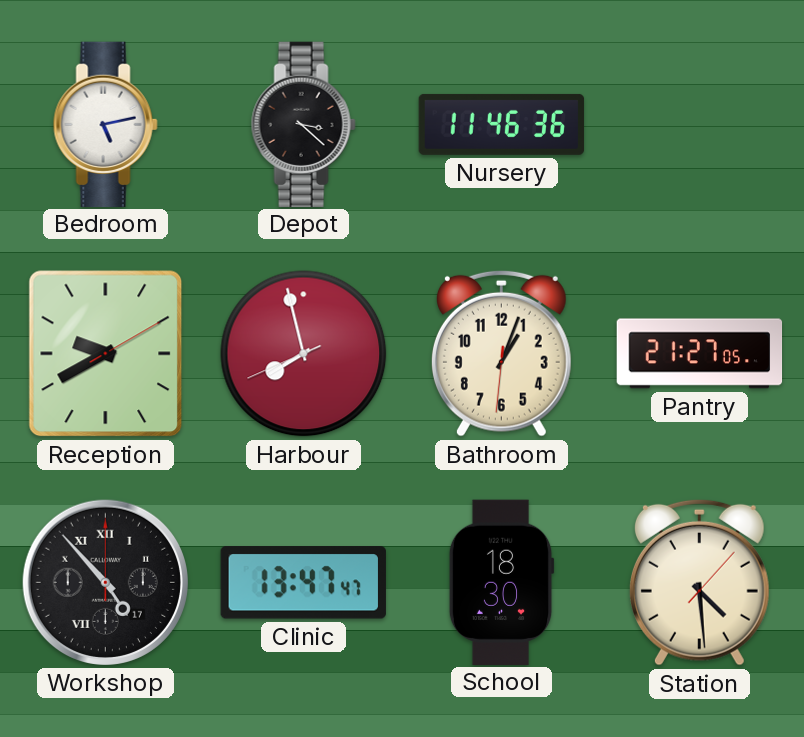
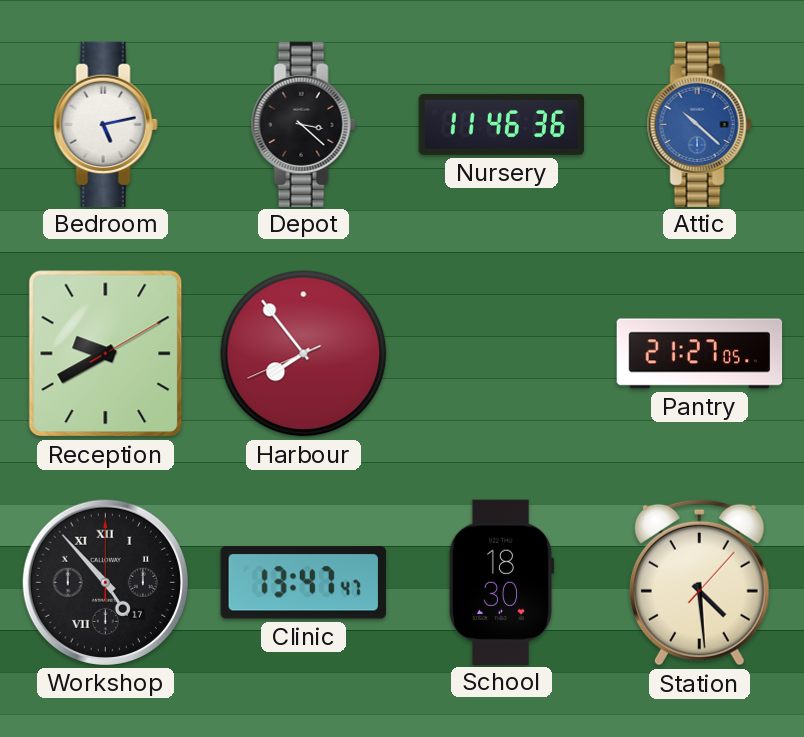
Attic: none -> 10:22 (699, 124)
Harbour: 7:57 -> 7:53 (304, 354)
Bathroom: 1:03 -> none (501, 353)
